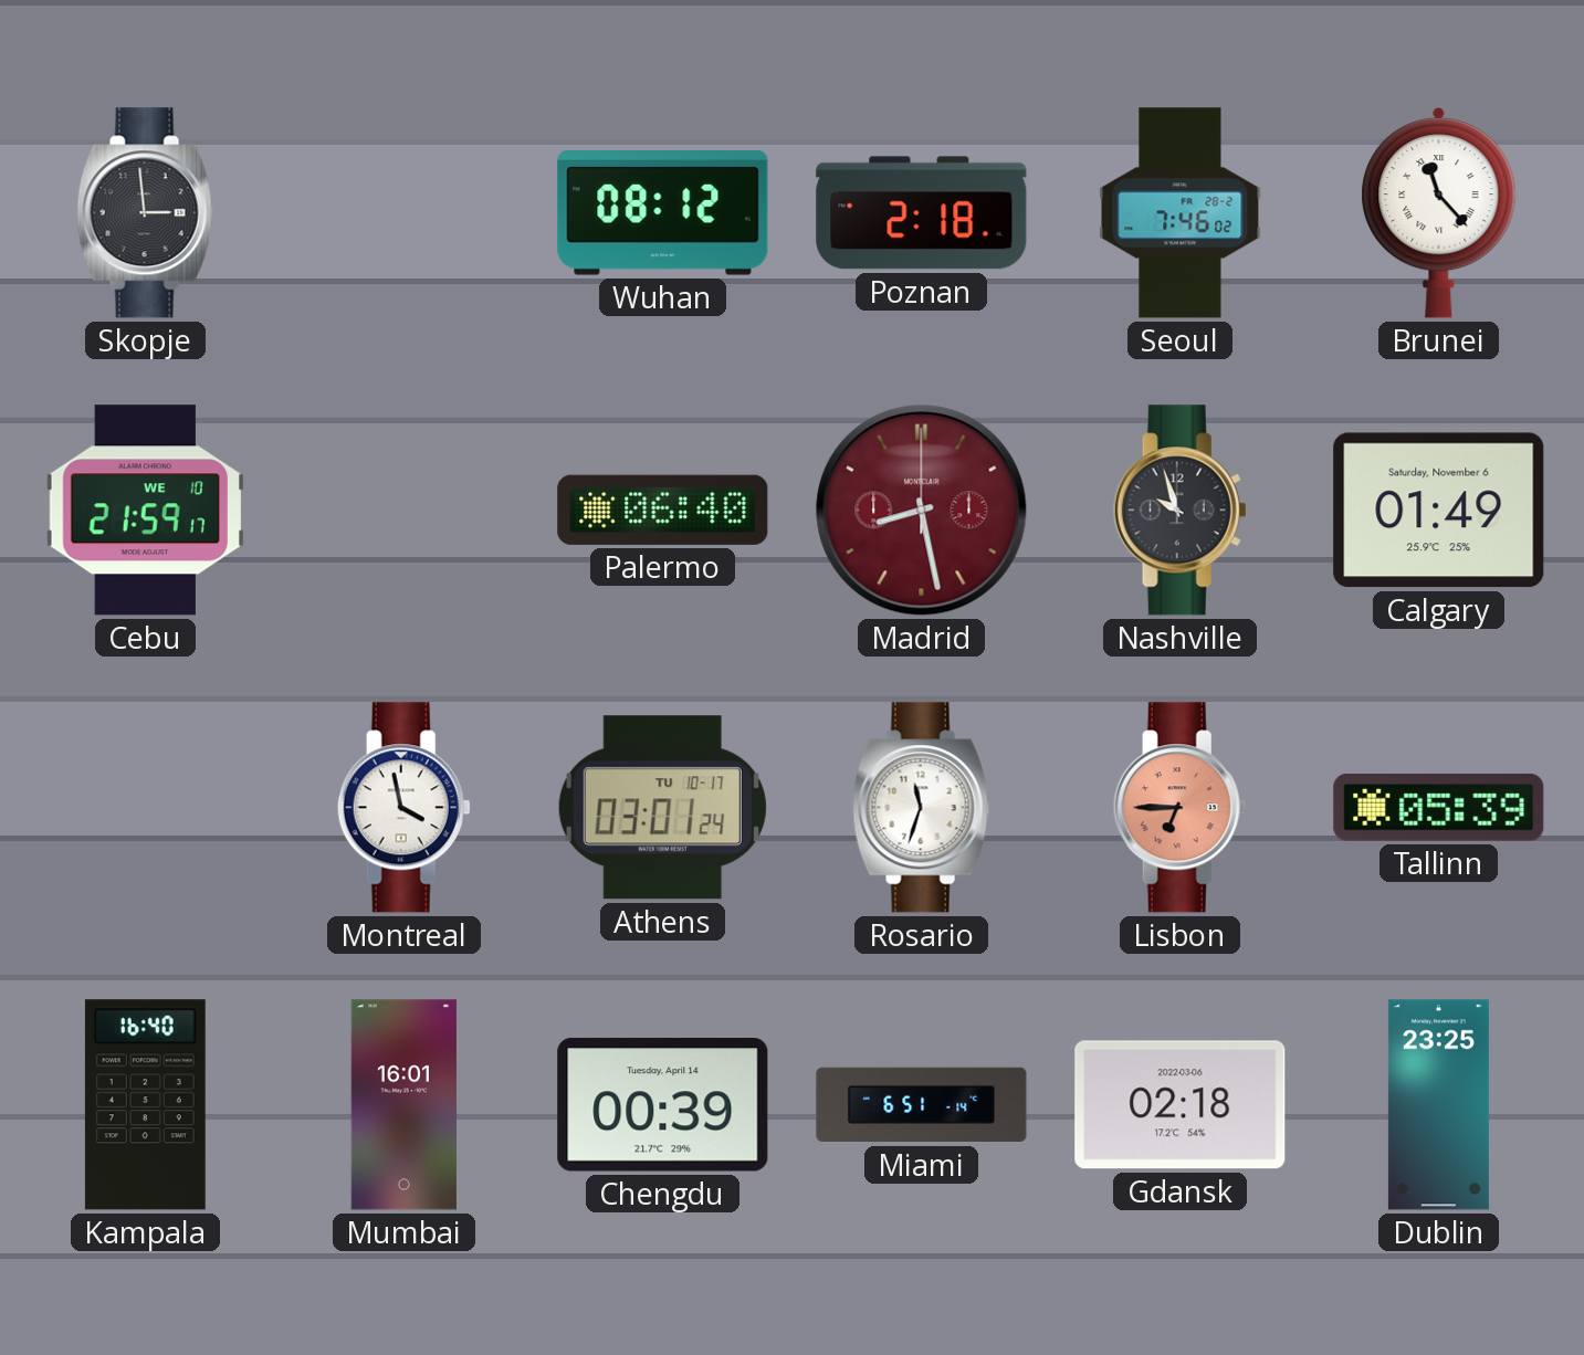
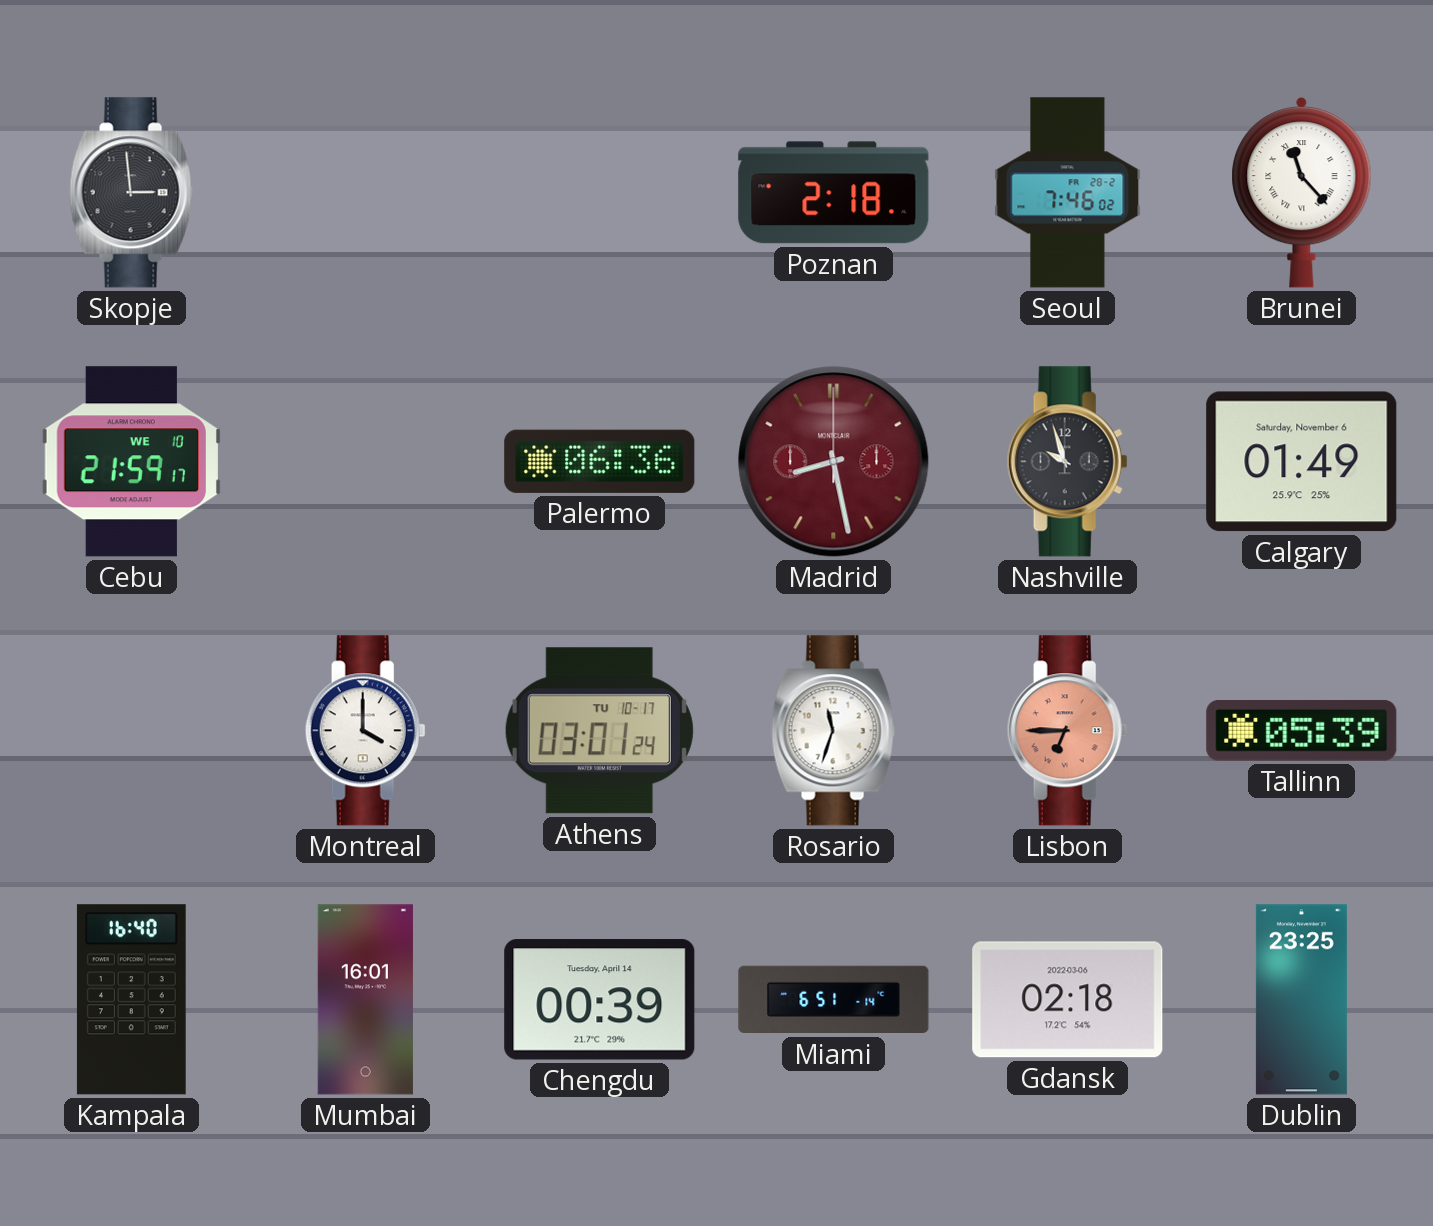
Wuhan: 08:12 -> none (663, 213)
Palermo: 06:40 -> 06:36 (600, 461)
Montreal: 3:58 -> 4:00 (365, 731)
